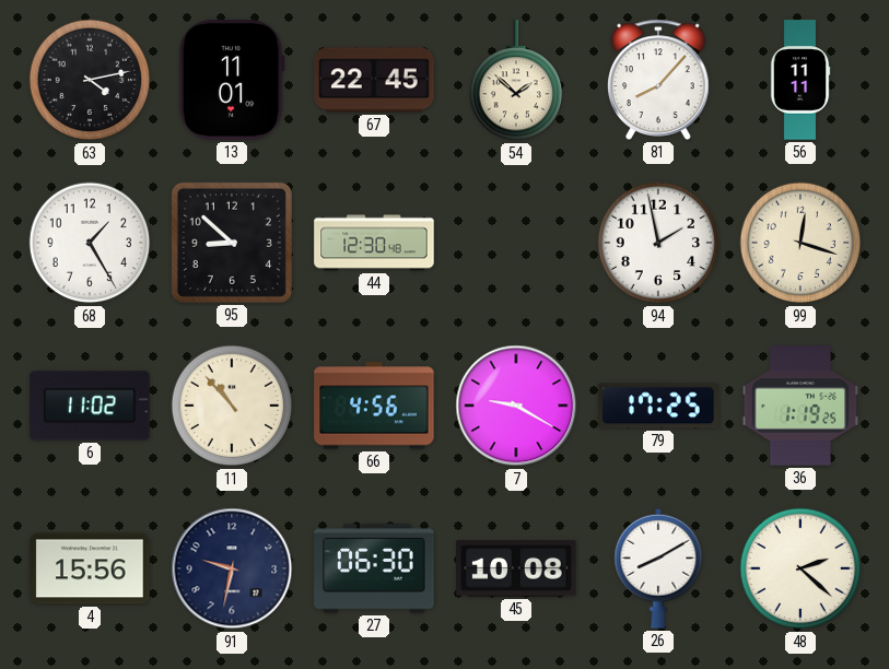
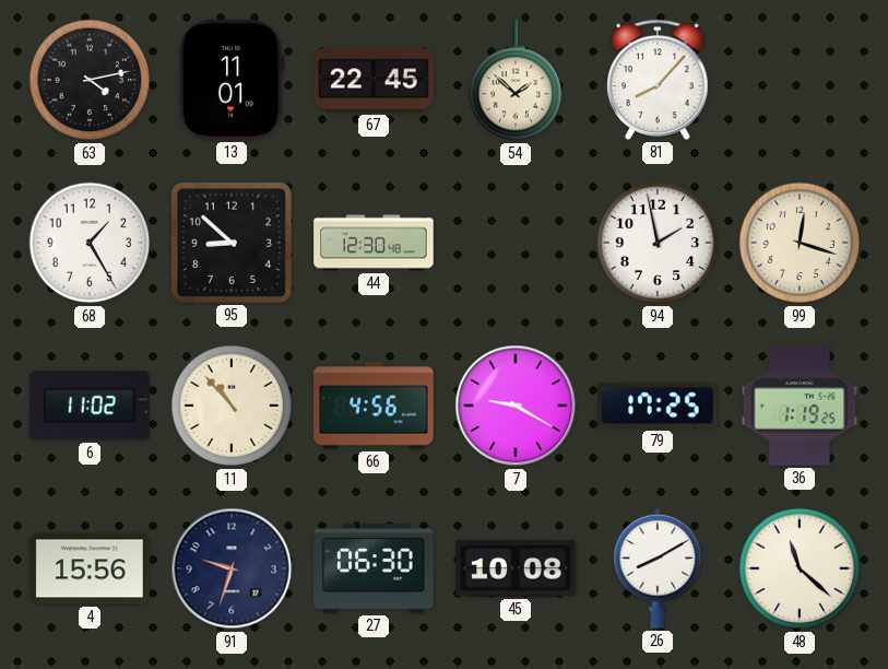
56: 11:11 -> none (800, 80)
91: 9:32 -> 9:33 (232, 568)
48: 2:22 -> 11:22 (800, 568)
